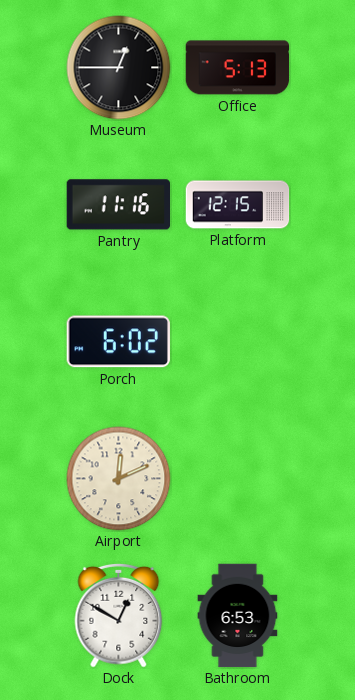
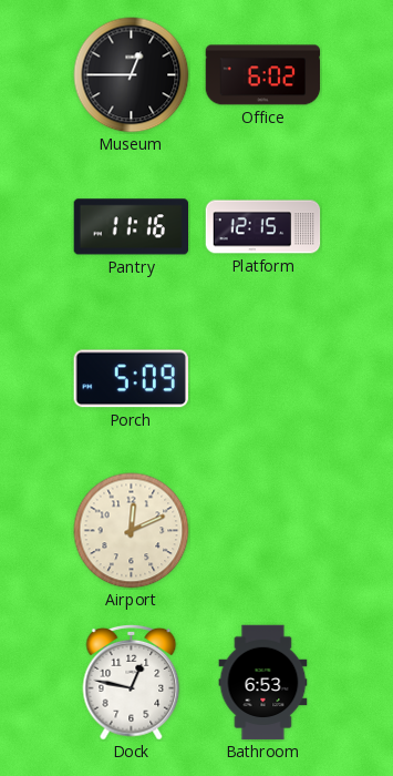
Office: 5:13 -> 6:02 (263, 75)
Porch: 6:02 -> 5:09 (131, 379)
Dock: 12:50 -> 12:47 (132, 682)
